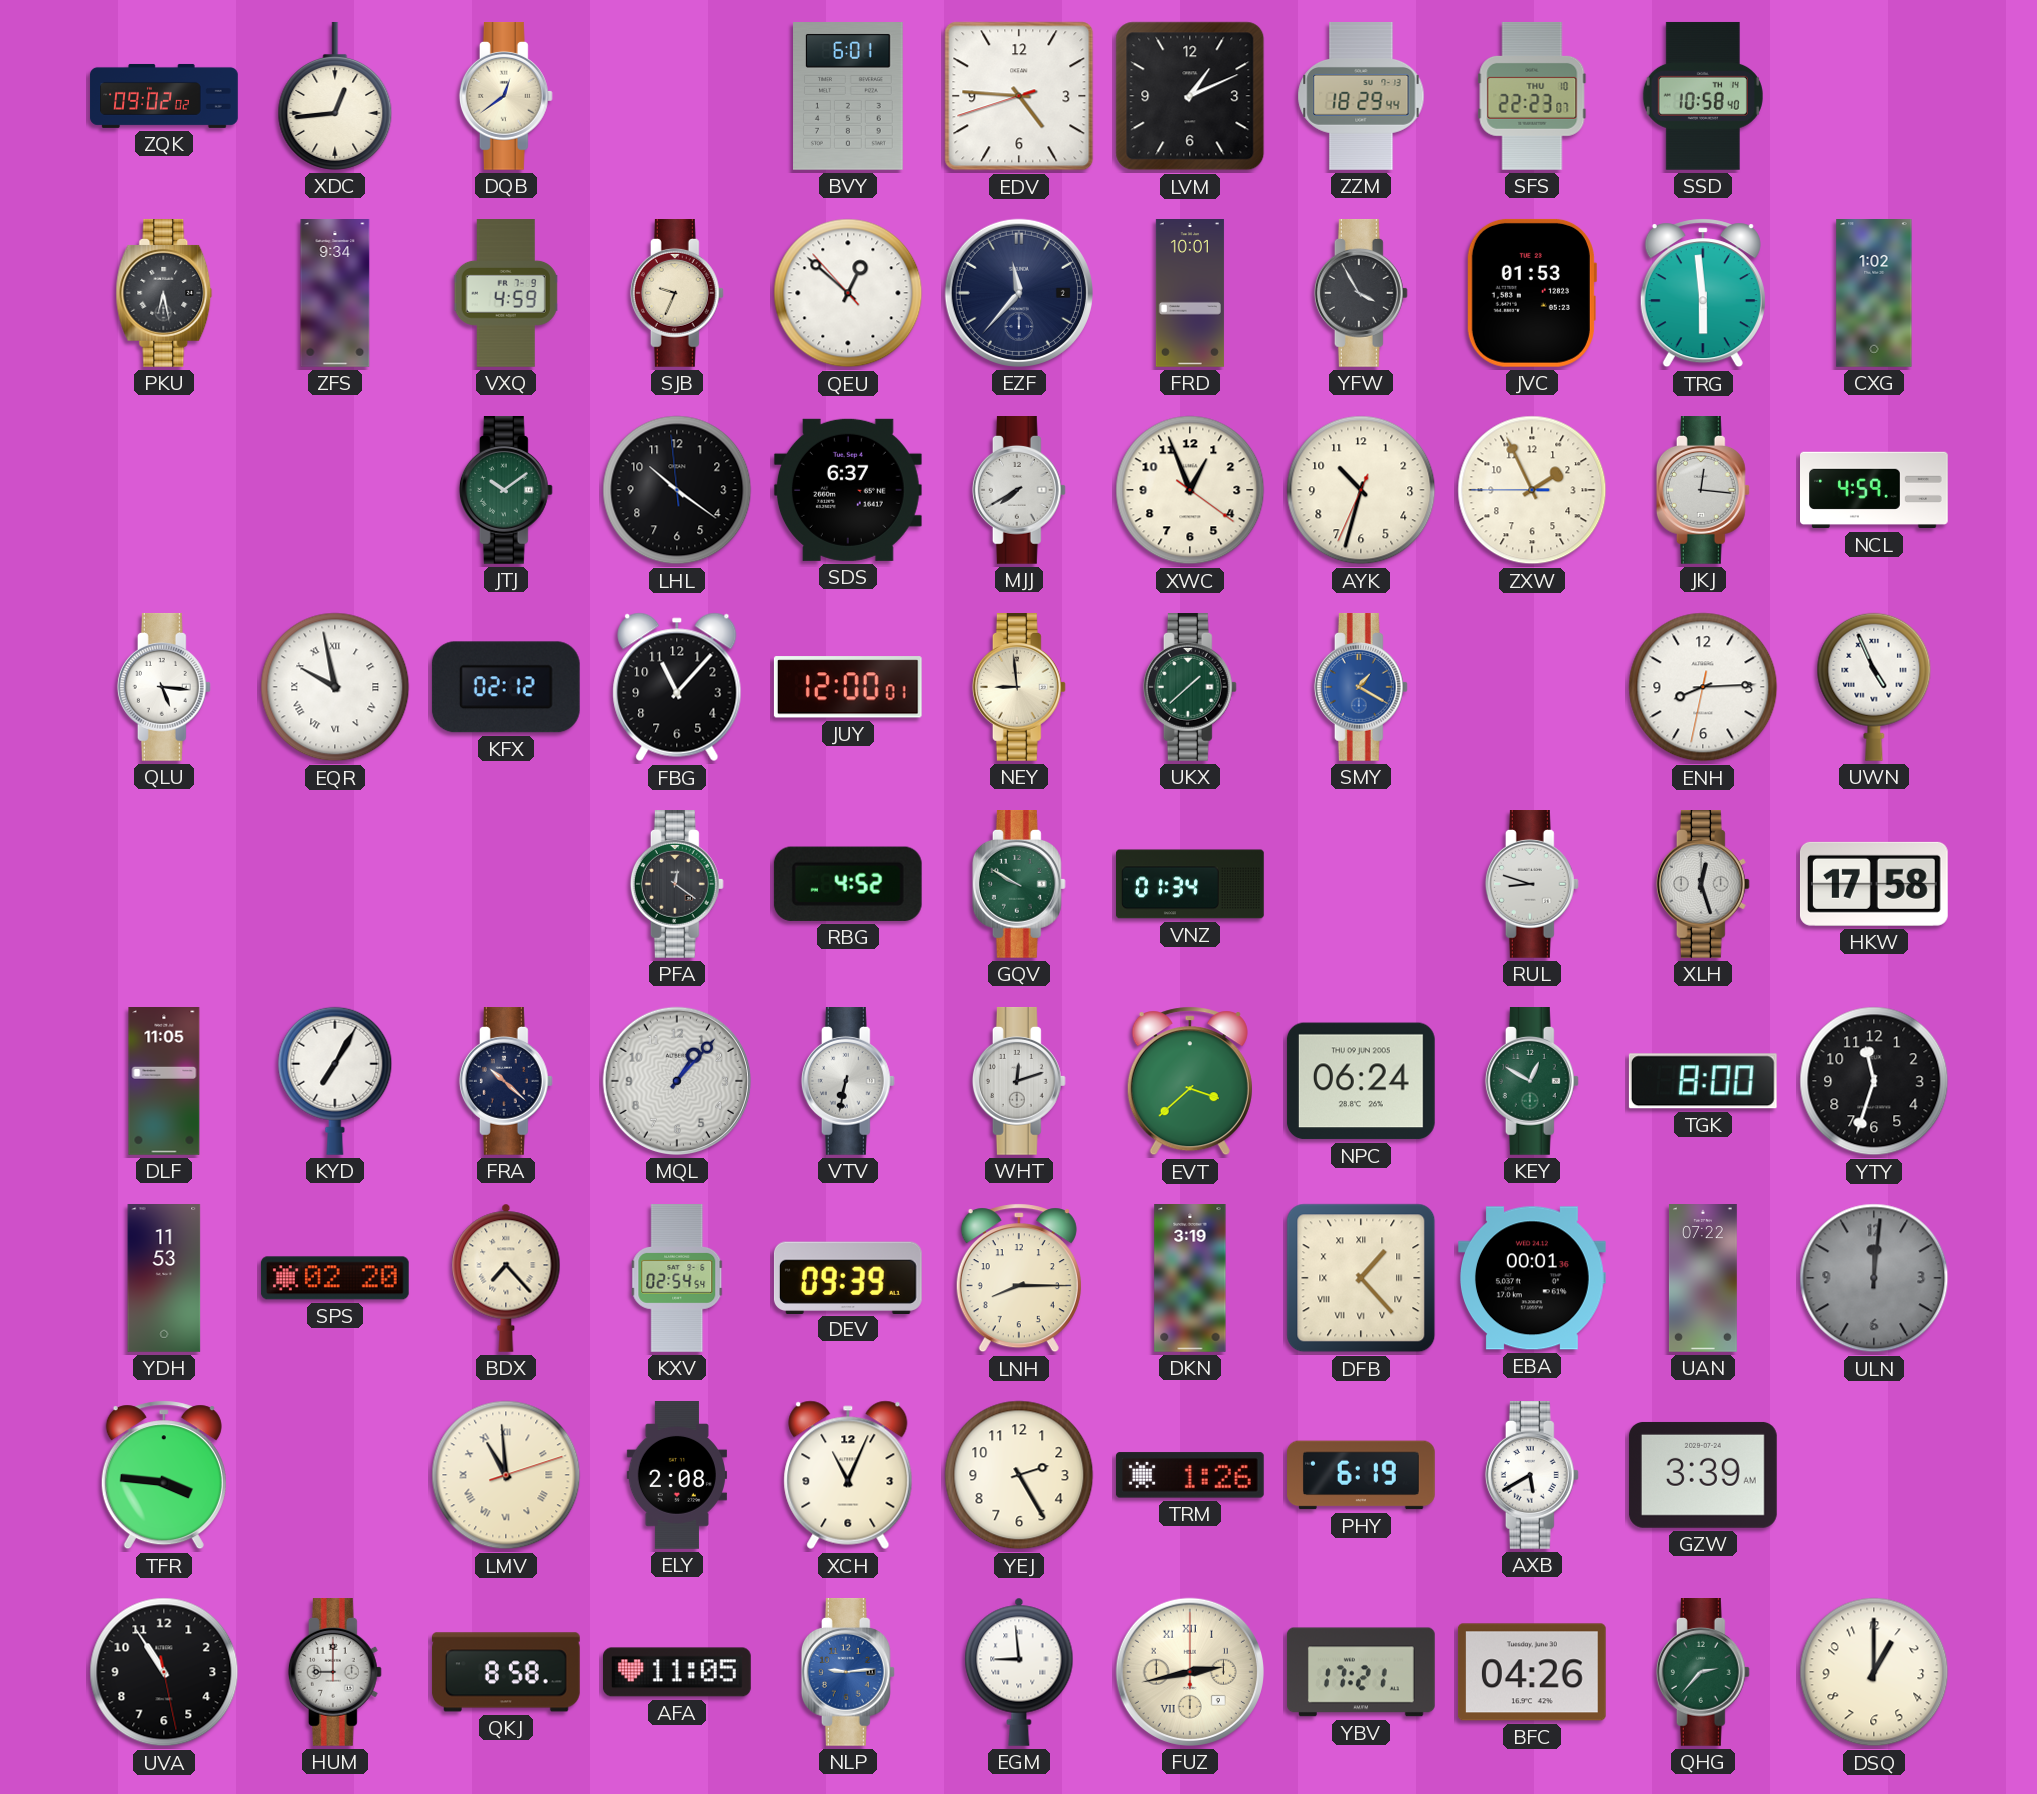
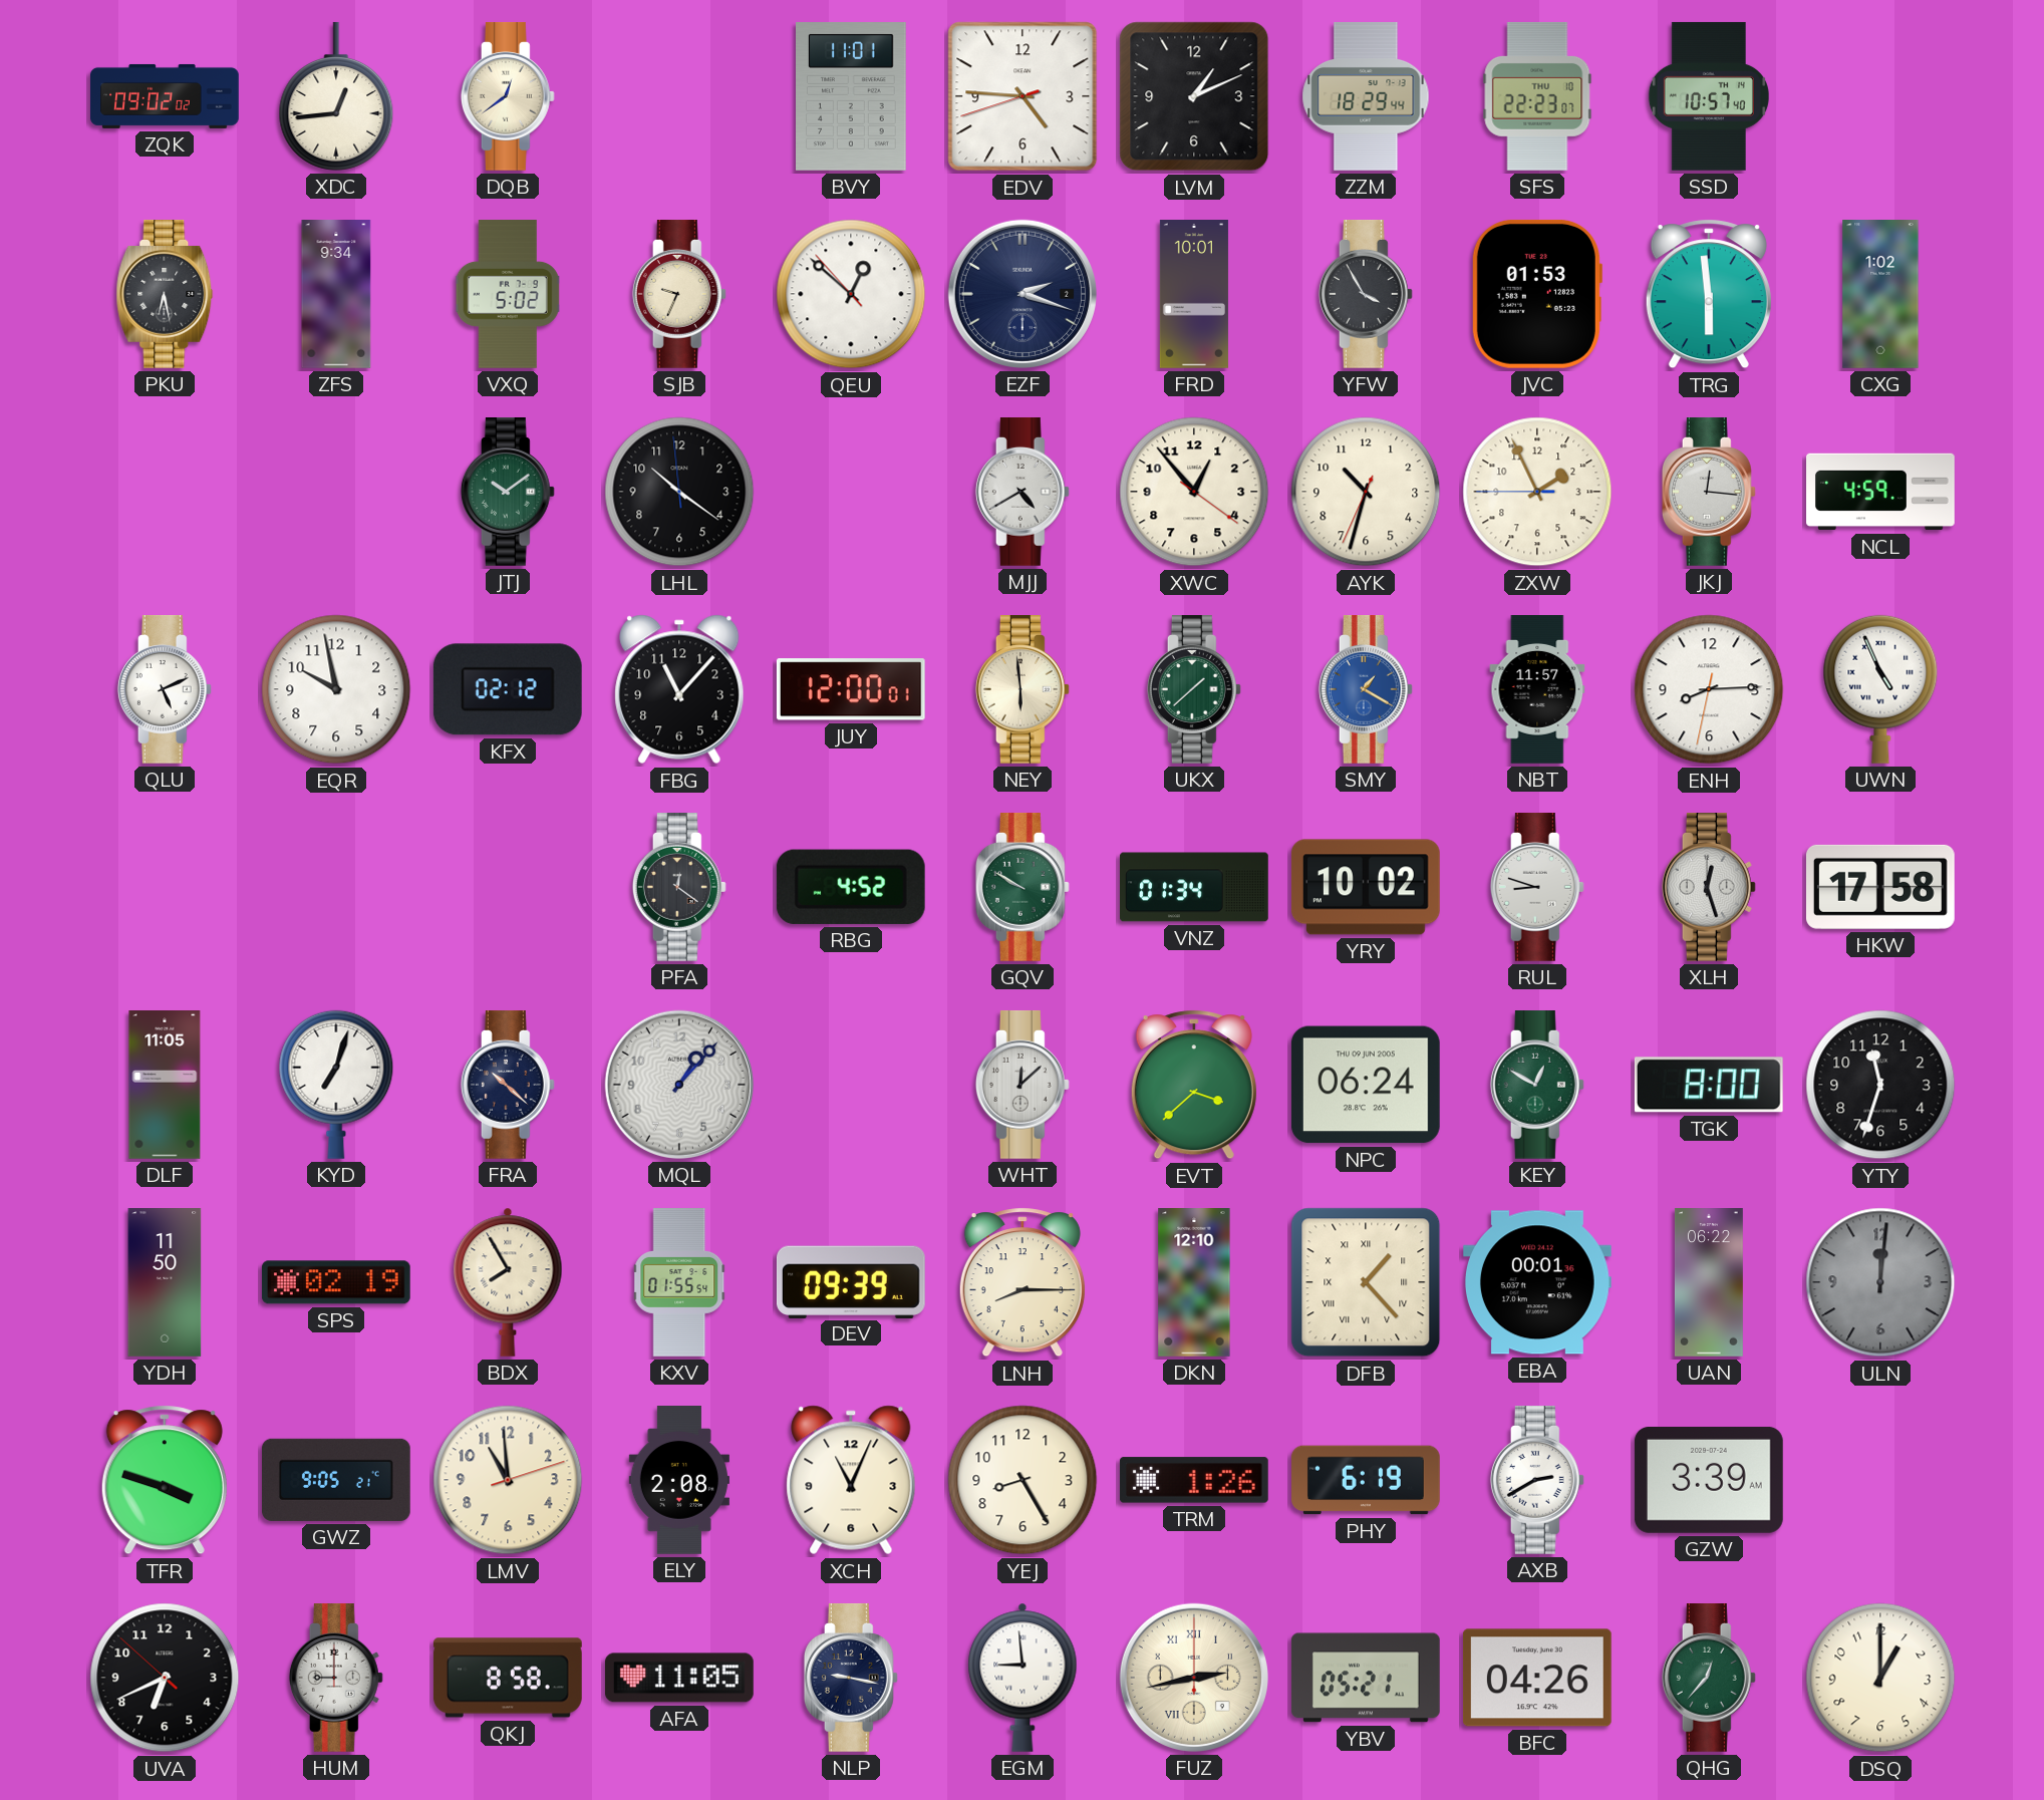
BVY: 6:01 -> 11:01 (852, 97)
SSD: 10:58 -> 10:57 (1709, 96)
VXQ: 4:59 -> 5:02 (508, 294)
EZF: 11:37 -> 2:18 (1023, 294)
SDS: 6:37 -> none (848, 490)
MJJ: 7:40 -> 4:40 (1023, 493)
XWC: 12:56 -> 12:53 (1194, 492)
QLU: 5:16 -> 5:11 (165, 690)
EQR numerals: Roman -> Arabic (336, 689)
NEY: 8:59 -> 5:59 (1023, 690)
NBT: none -> 11:57 (1537, 690)
YRY: none -> 10:02 (1367, 887)
KYD: 7:05 -> 7:03 (336, 1085)
VTV: 6:32 -> none (848, 1082)
WHT: 12:12 -> 12:08 (1023, 1086)
YDH: 11:53 -> 11:50 (165, 1283)
SPS: 02:20 -> 02:19 (336, 1282)
BDX: 7:23 -> 7:55 (508, 1282)
KXV: 02:54 -> 01:55 (679, 1283)
DKN: 3:19 -> 12:10 (1194, 1283)
UAN: 07:22 -> 06:22 (1709, 1282)
TFR: 3:46 -> 3:48 (165, 1480)
GWZ: none -> 9:05 (337, 1480)
LMV numerals: Roman -> Arabic (508, 1480)
YEJ: 2:25 -> 8:25 (1023, 1480)
AXB: 5:40 -> 2:40 (1537, 1481)
UVA: 10:54 -> 6:40 (165, 1678)
NLP: 9:14 -> 9:17 (851, 1679)
NLP dial: blue -> navy (851, 1679)
YBV: 17:21 -> 05:21 (1366, 1678)
QHG: 2:37 -> 12:37 (1709, 1679)
